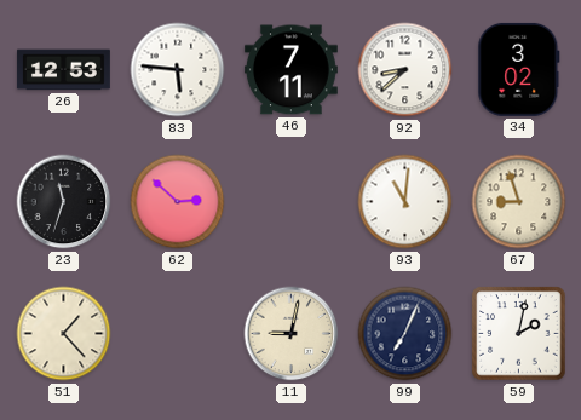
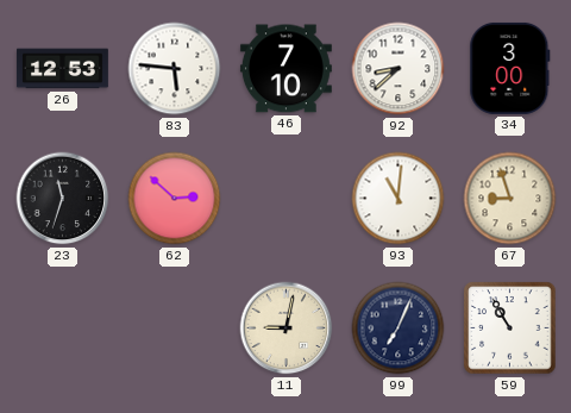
46: 7:11 -> 7:10 (285, 69)
34: 3:02 -> 3:00 (510, 68)
51: 1:23 -> none (64, 334)
59: 2:02 -> 10:55 (510, 328)
